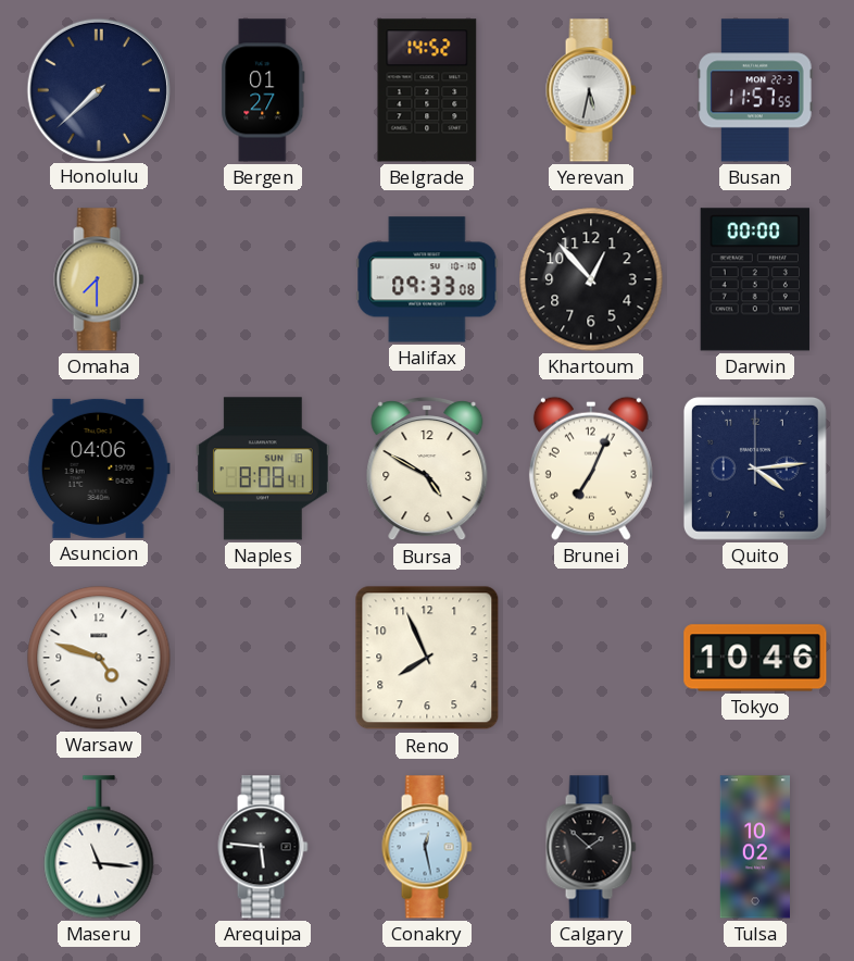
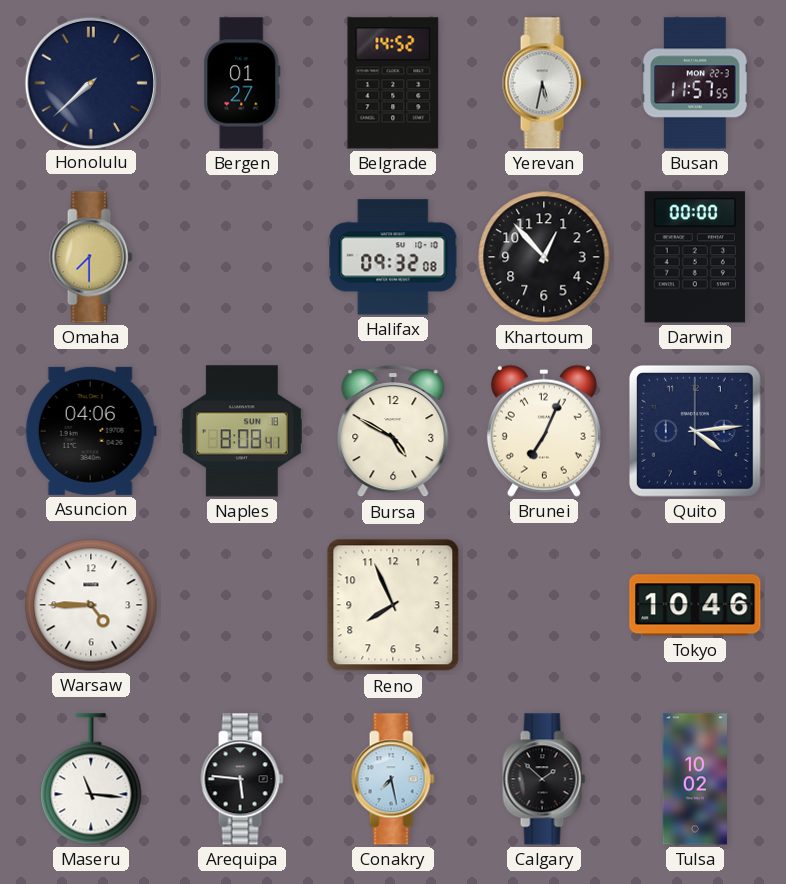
Halifax: 09:33 -> 09:32 (393, 257)
Warsaw: 4:48 -> 4:45 (91, 605)
Conakry: 12:28 -> 7:28 (393, 779)
